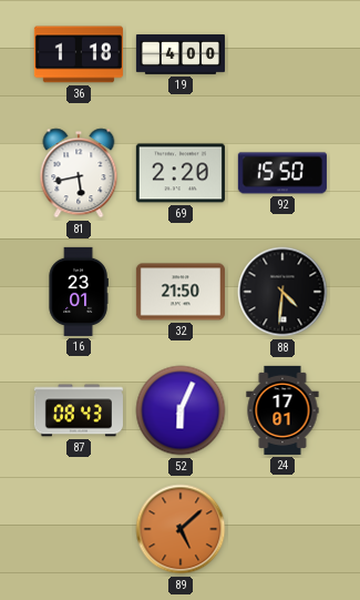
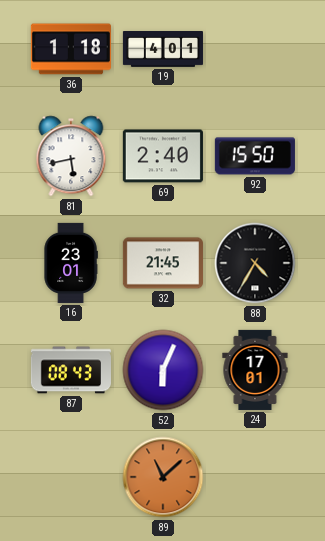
19: 4:00 -> 4:01 (163, 50)
69: 2:20 -> 2:40 (163, 156)
32: 21:50 -> 21:45 (163, 263)
88: 4:31 -> 4:35 (255, 263)
89: 5:08 -> 11:08 (163, 477)
